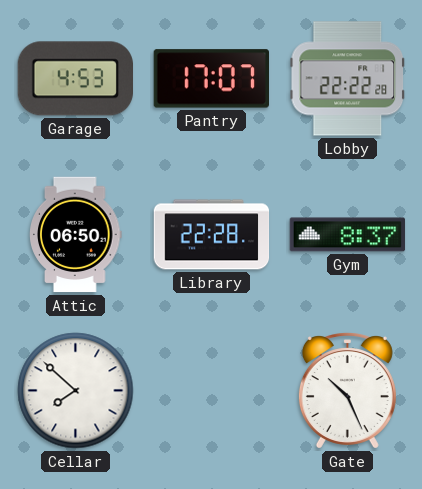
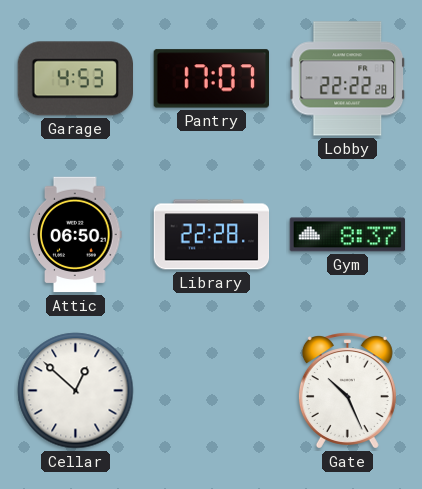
Cellar: 7:52 -> 12:52 (76, 391)
